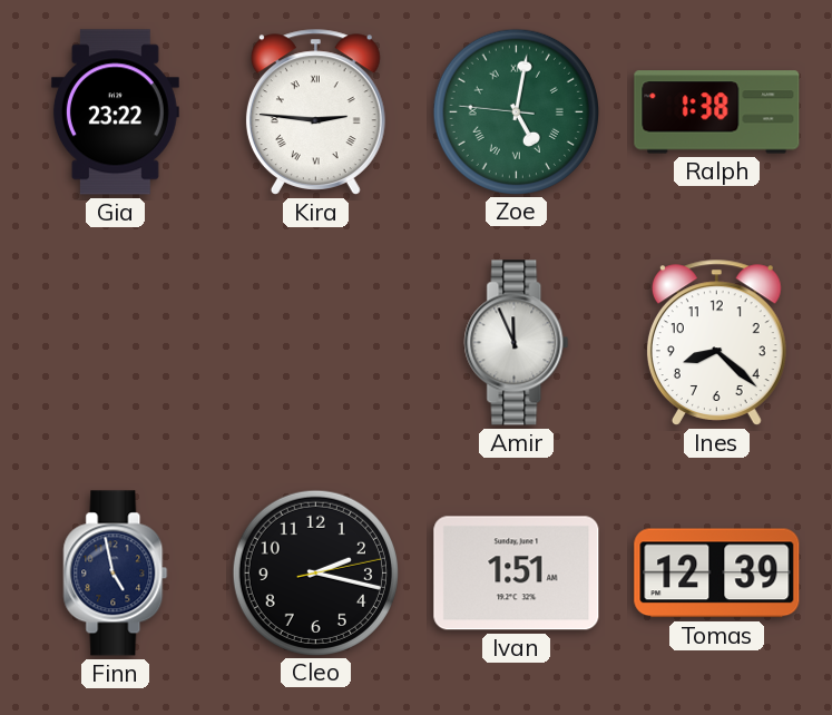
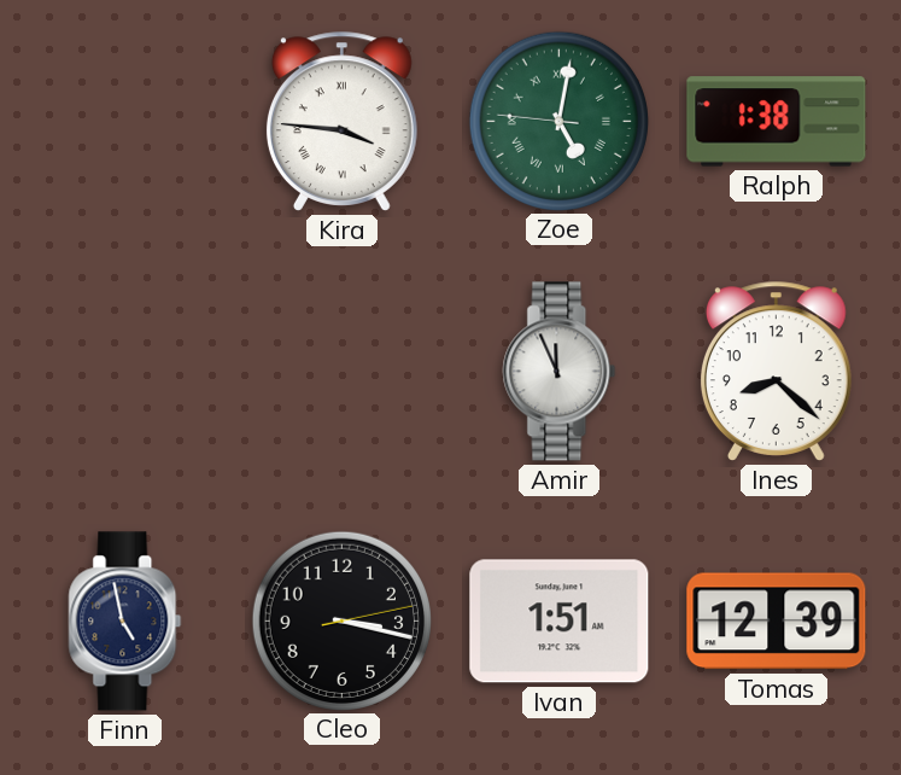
Gia: 23:22 -> none (115, 112)
Kira: 2:46 -> 3:46 (341, 121)
Cleo: 2:17 -> 3:17 (341, 620)
